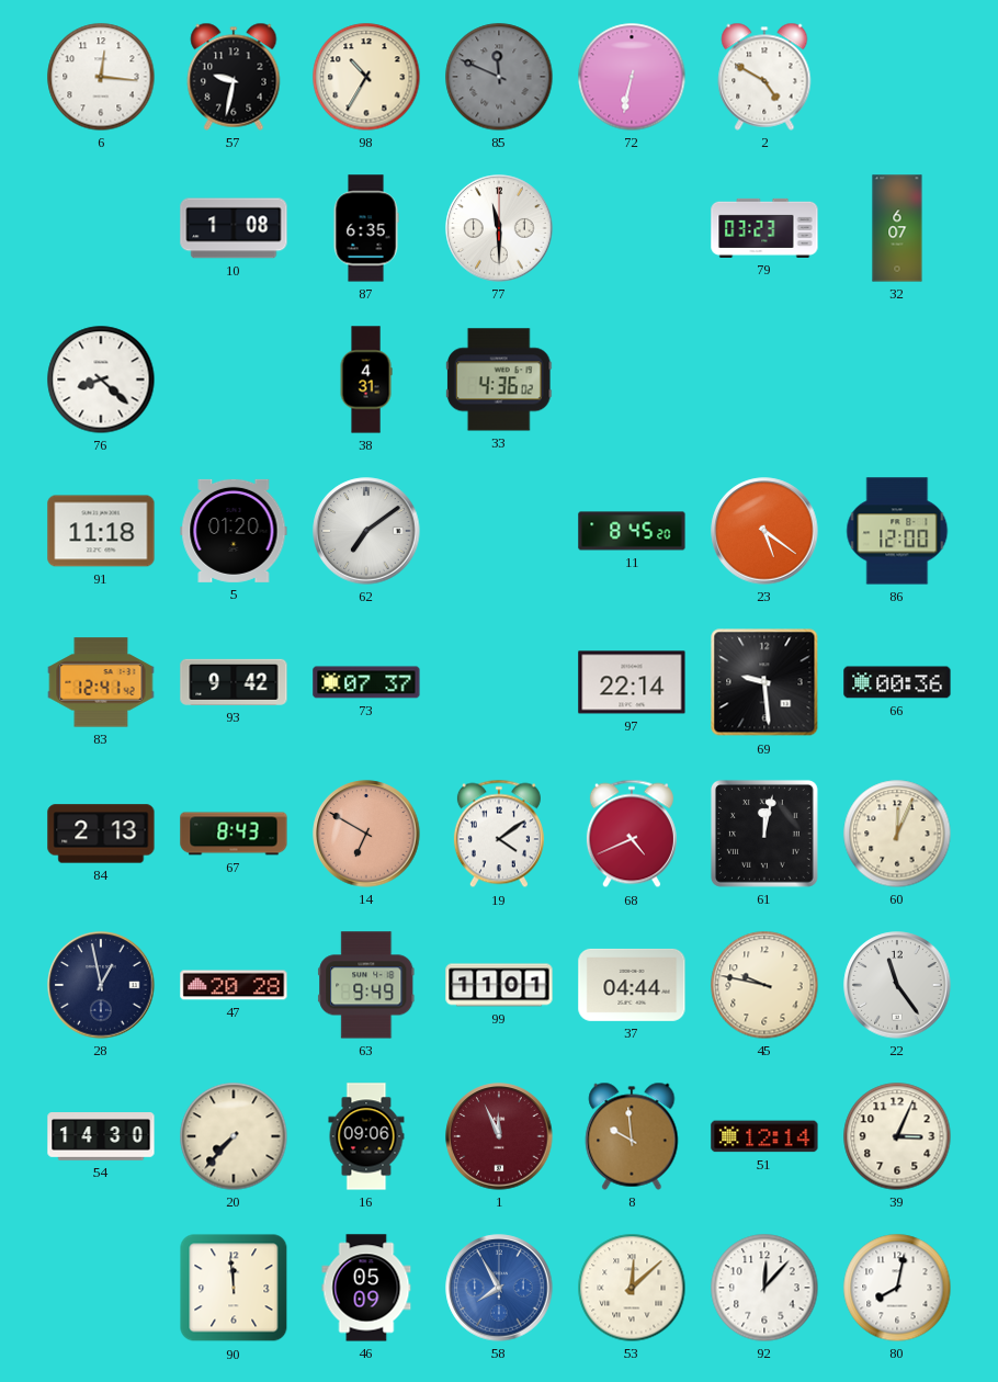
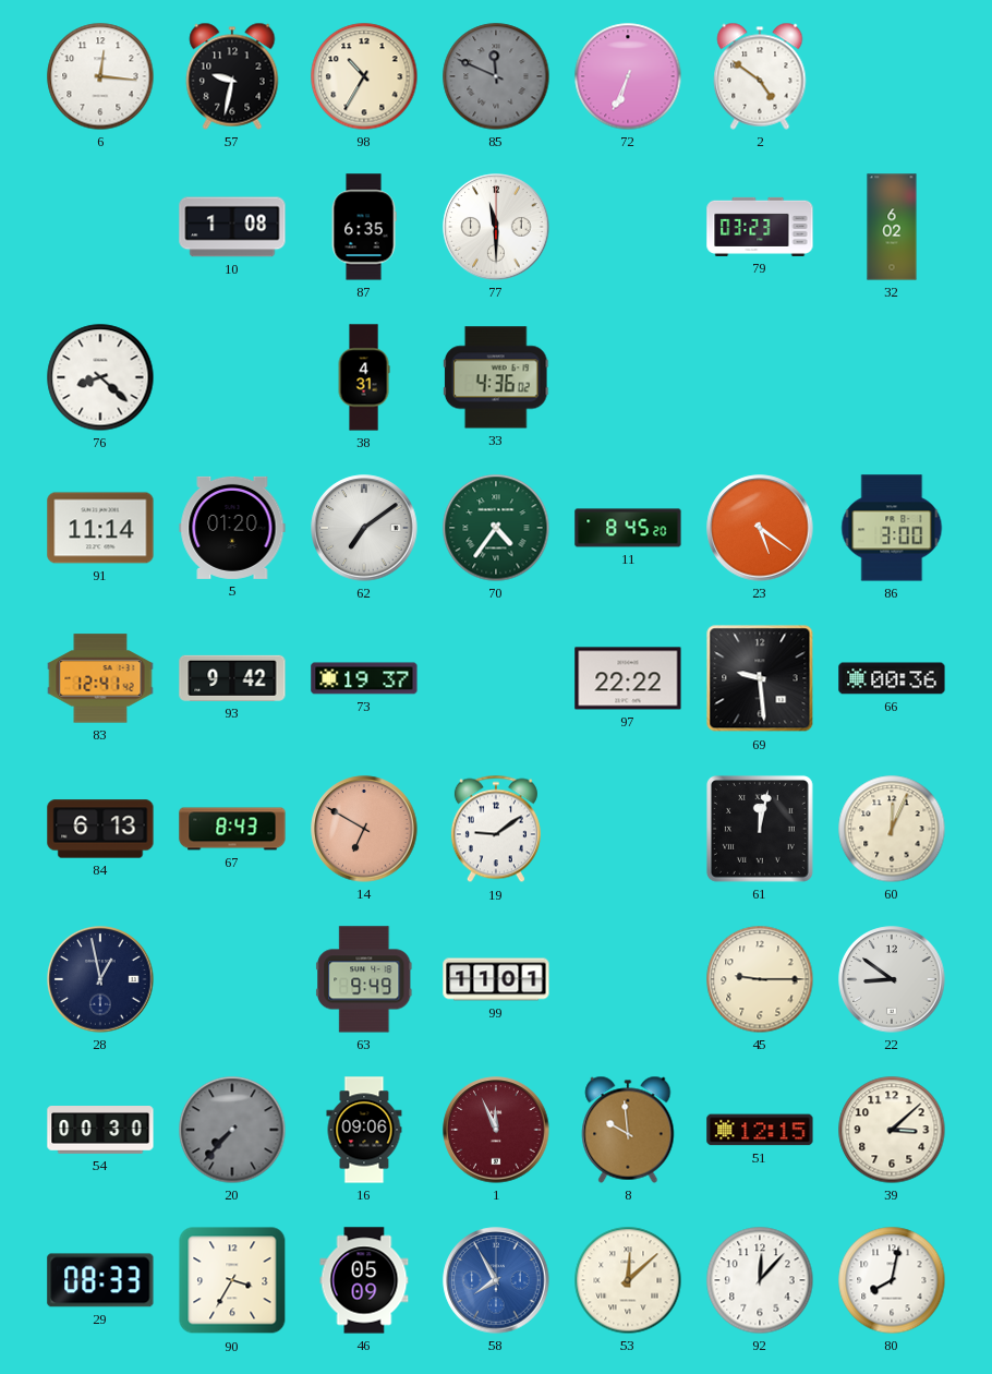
72: 6:32 -> 6:34 (628, 76)
2: 4:50 -> 4:51 (760, 76)
32: 6:07 -> 6:02 (892, 227)
91: 11:18 -> 11:14 (100, 528)
70: none -> 4:36 (496, 528)
86: 12:00 -> 3:00 (892, 528)
73: 07:37 -> 19:37 (364, 678)
97: 22:14 -> 22:22 (628, 678)
84: 2:13 -> 6:13 (100, 829)
19: 4:09 -> 9:09 (496, 829)
68: 4:41 -> none (632, 834)
47: 20:28 -> none (234, 985)
37: 04:44 -> none (632, 985)
45: 9:47 -> 9:15 (760, 979)
22: 11:24 -> 8:51 (892, 979)
54: 14:30 -> 00:30 (100, 1131)
20 dial: cream -> grey (232, 1130)
51: 12:14 -> 12:15 (760, 1130)
39: 3:04 -> 3:08 (892, 1130)
29: none -> 08:33 (100, 1280)
90: 11:59 -> 3:35 (232, 1280)
